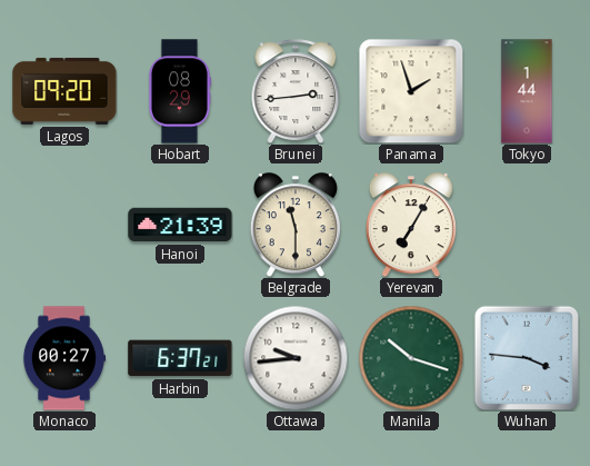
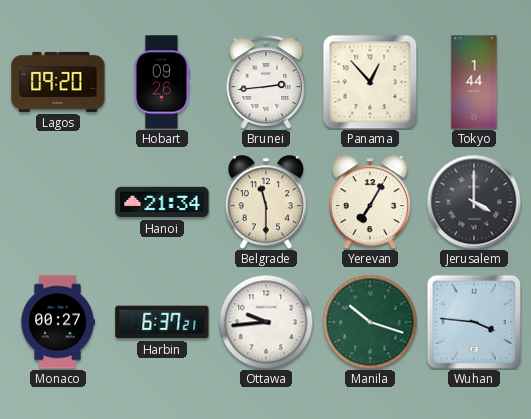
Hobart: 08:29 -> 09:26 (161, 82)
Panama: 1:57 -> 12:53 (370, 82)
Hanoi: 21:39 -> 21:34 (162, 202)
Jerusalem: none -> 4:00 (474, 202)
